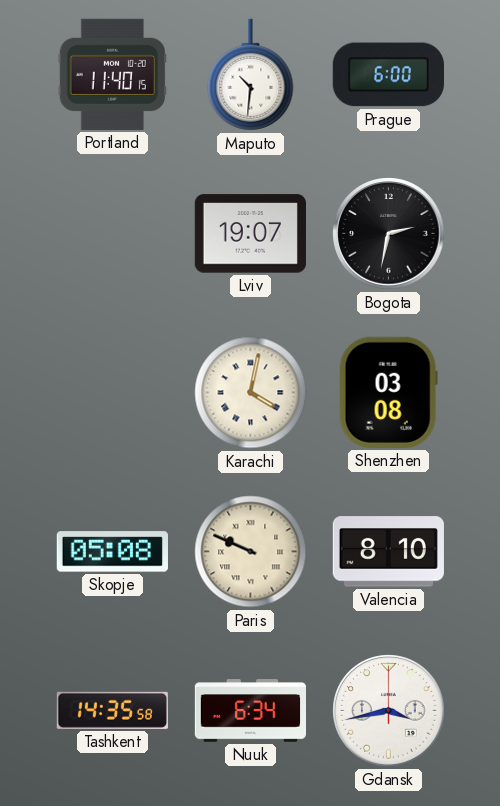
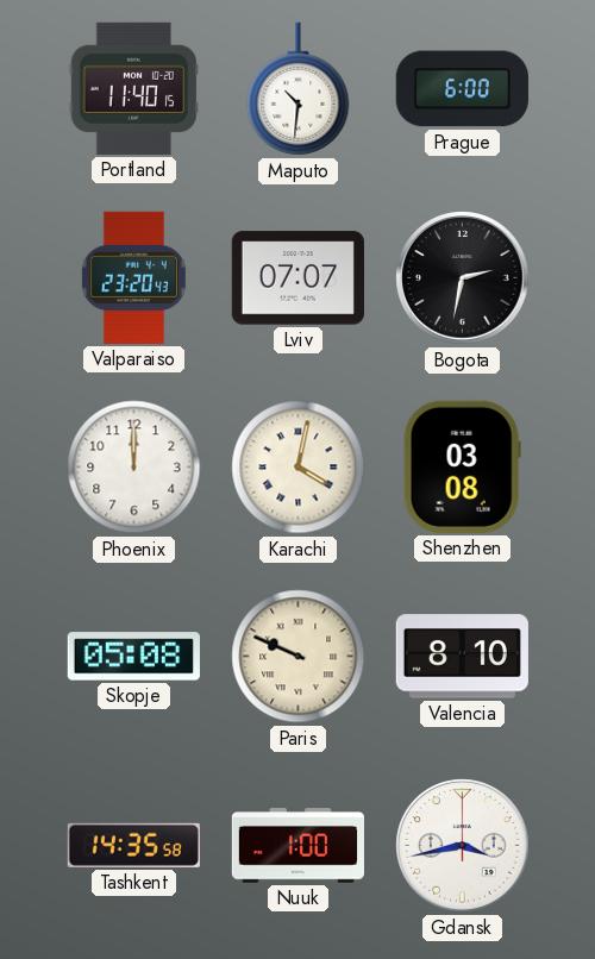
Valparaiso: none -> 23:20 (133, 277)
Lviv: 19:07 -> 07:07 (297, 278)
Phoenix: none -> 12:00 (134, 468)
Nuuk: 6:34 -> 1:00 (297, 846)
